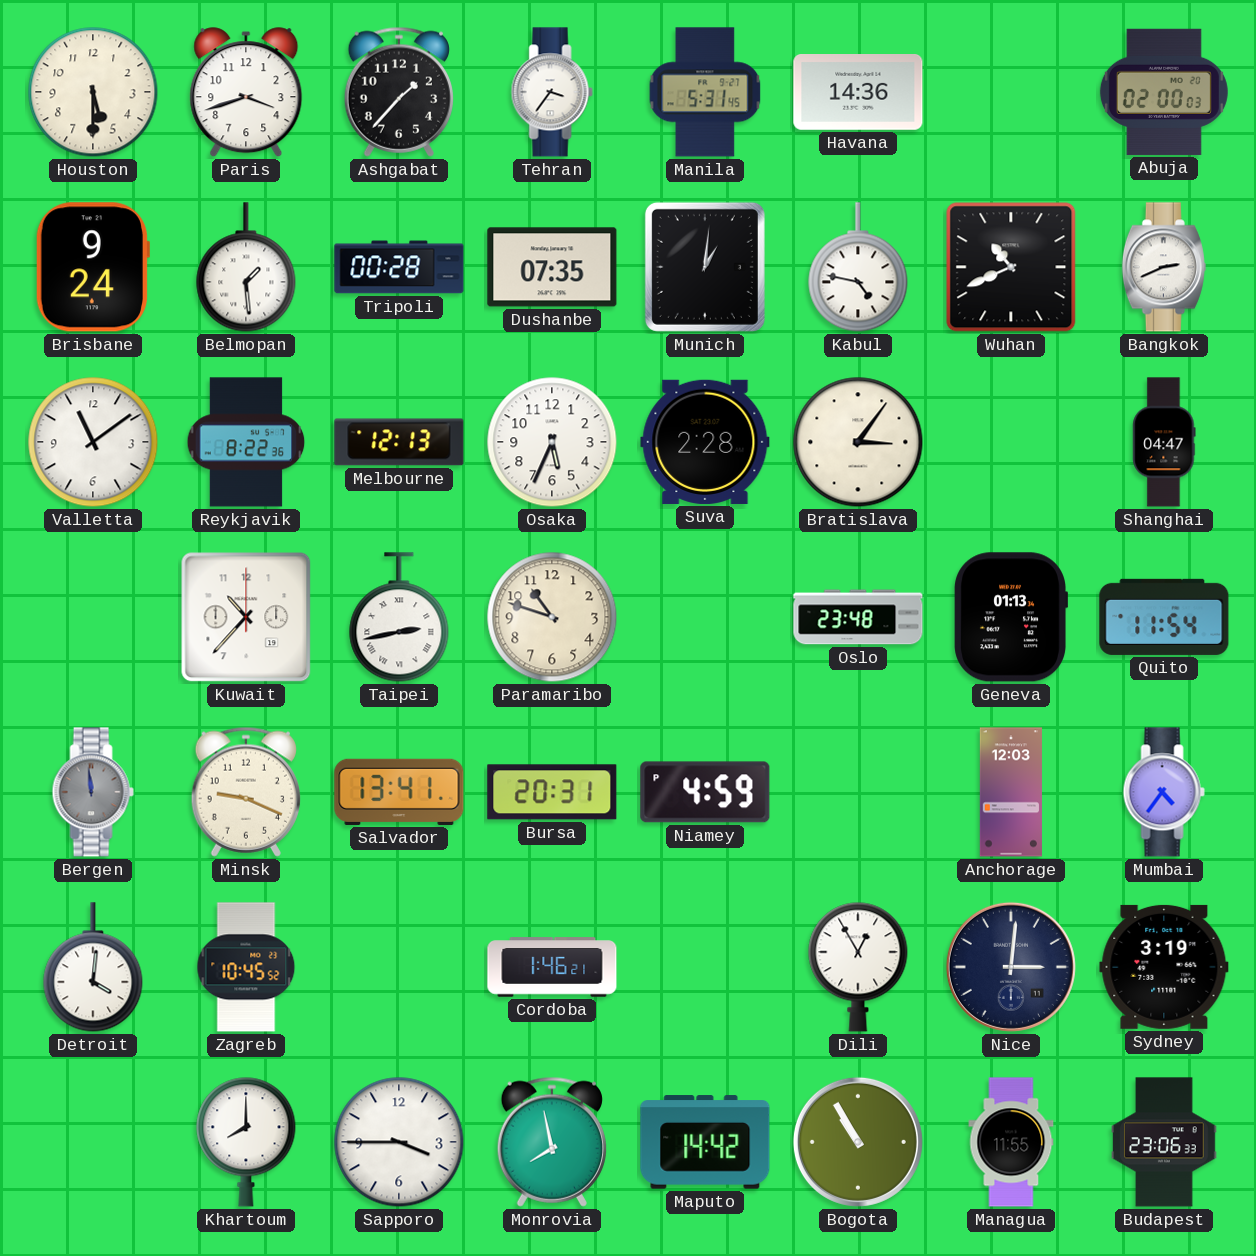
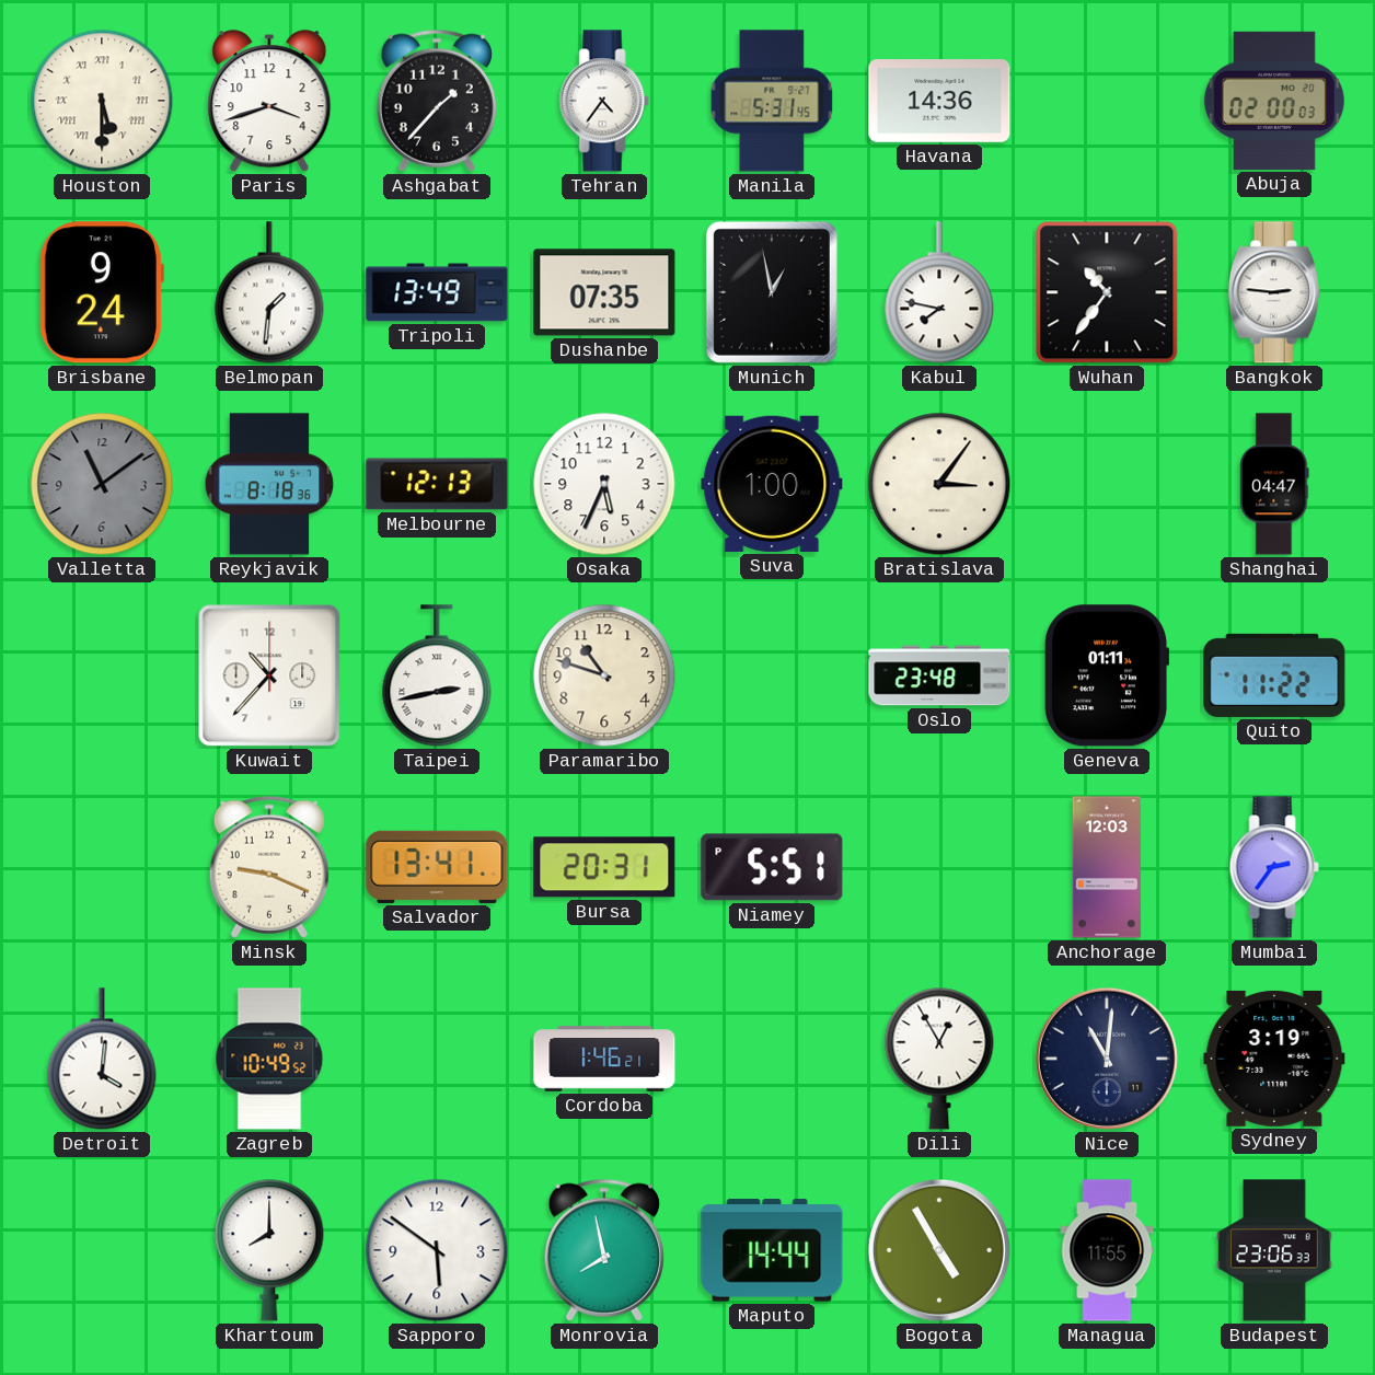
Houston numerals: Arabic -> Roman (102, 101)
Tehran: 3:36 -> 4:36 (604, 101)
Belmopan: 1:29 -> 1:31 (269, 292)
Tripoli: 00:28 -> 13:49 (437, 292)
Munich: 1:01 -> 12:58 (772, 292)
Kabul: 4:47 -> 7:47 (939, 292)
Wuhan: 10:41 -> 10:36 (1107, 292)
Bangkok: 2:41 -> 2:46 (1274, 292)
Valletta dial: white -> grey (102, 484)
Reykjavik: 8:22 -> 8:18 (269, 484)
Suva: 2:28 -> 1:00 (772, 484)
Geneva: 01:13 -> 01:11 (1106, 675)
Quito: 11:54 -> 11:22 (1274, 675)
Bergen: 11:59 -> none (93, 792)
Niamey: 4:59 -> 5:51 (772, 867)
Mumbai: 4:36 -> 2:36 (1274, 867)
Zagreb: 10:45 -> 10:49 (269, 1059)
Nice: 3:01 -> 11:01 (1107, 1059)
Sapporo: 3:45 -> 5:51 (437, 1250)
Maputo: 14:42 -> 14:44 (772, 1250)
Bogota: 10:55 -> 4:55 (939, 1250)
